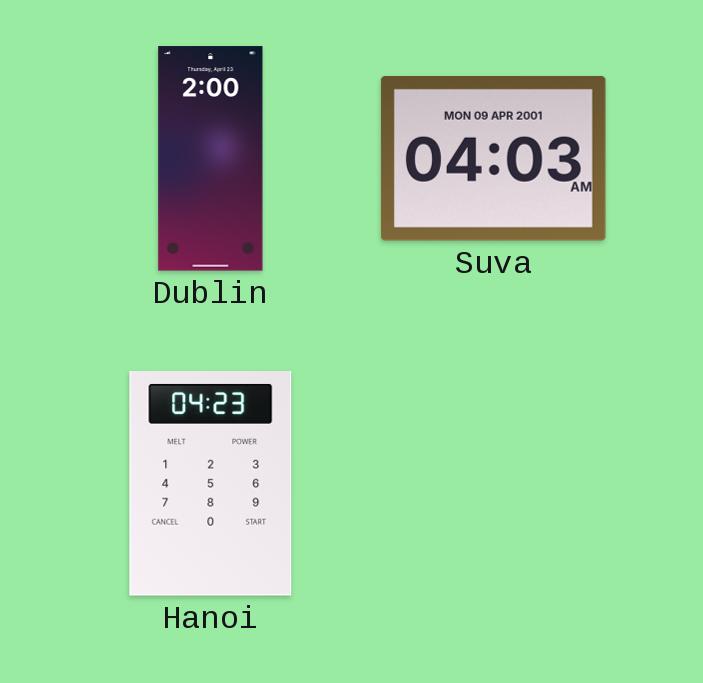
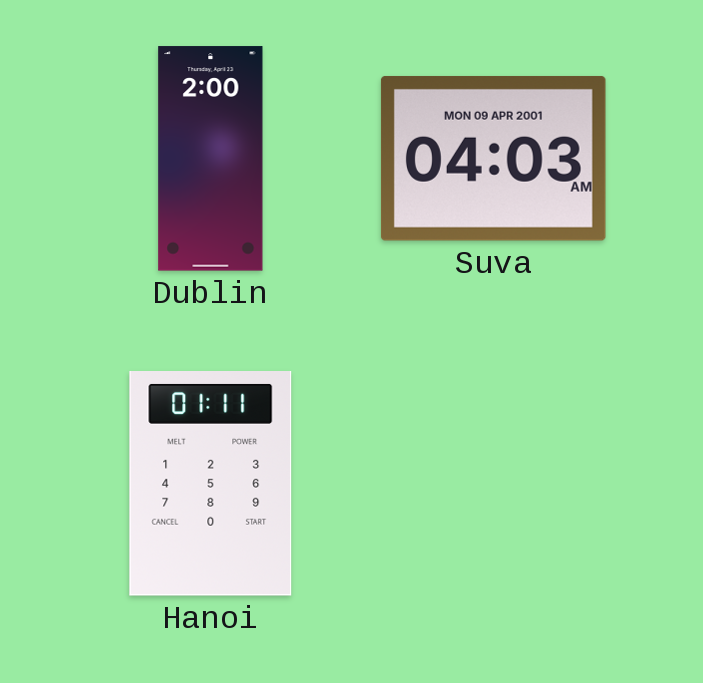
Hanoi: 04:23 -> 01:11 (211, 484)
